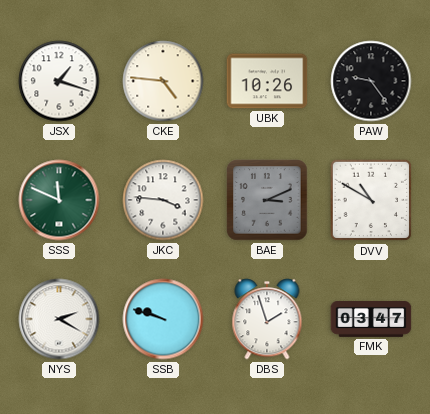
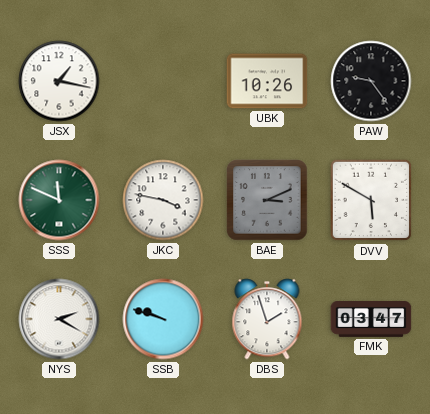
JSX: 1:18 -> 1:17 (59, 81)
CKE: 4:46 -> none (163, 81)
JKC: 3:46 -> 3:47 (163, 200)
DVV: 10:50 -> 5:50 (371, 200)
